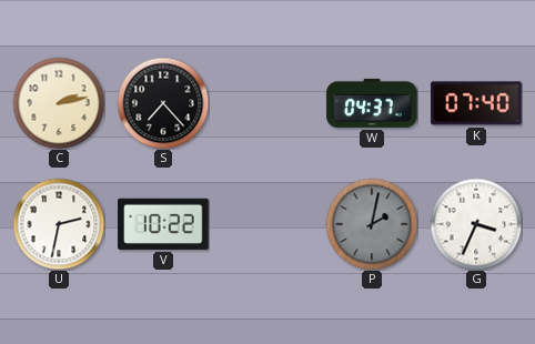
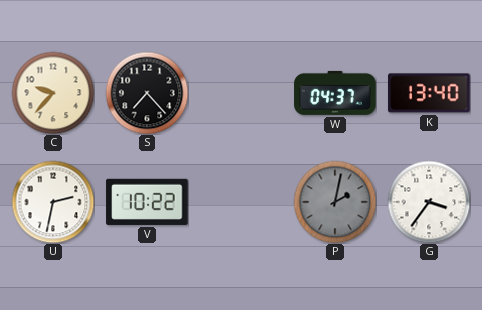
C: 2:13 -> 9:37 (53, 93)
K: 07:40 -> 13:40 (429, 93)
G: 3:34 -> 3:36 (429, 202)
